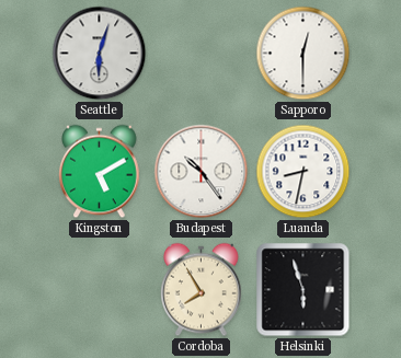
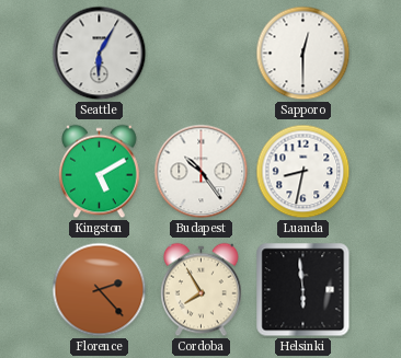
Seattle: 6:03 -> 6:05 (100, 54)
Florence: none -> 2:23 (100, 290)
Helsinki: 5:57 -> 5:59 (303, 290)
